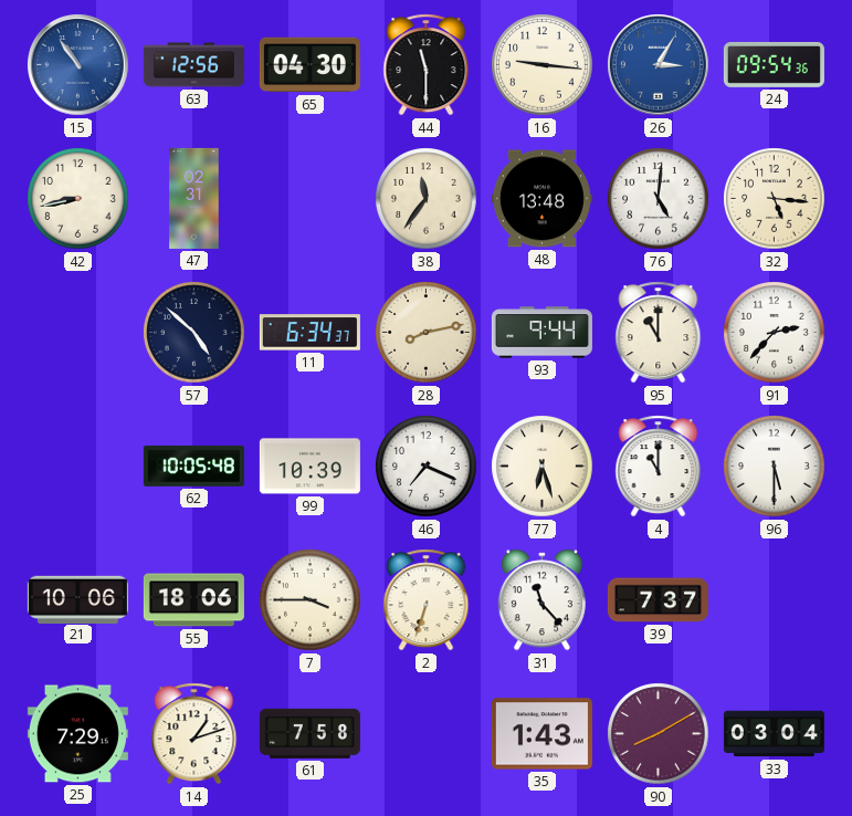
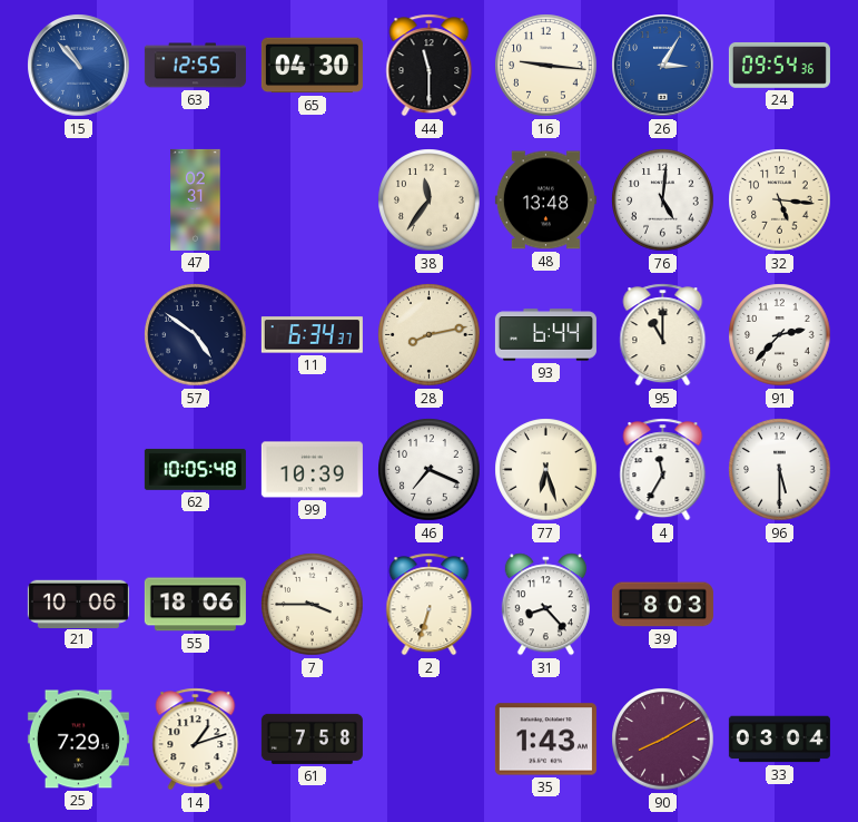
15: 10:54 -> 10:53 (79, 66)
63: 12:56 -> 12:55 (195, 66)
42: 8:43 -> none (78, 199)
57: 4:52 -> 4:51 (196, 335)
93: 9:44 -> 6:44 (545, 335)
4: 11:00 -> 11:35 (663, 470)
31: 11:23 -> 8:23 (545, 605)
39: 7:37 -> 8:03 (662, 605)
